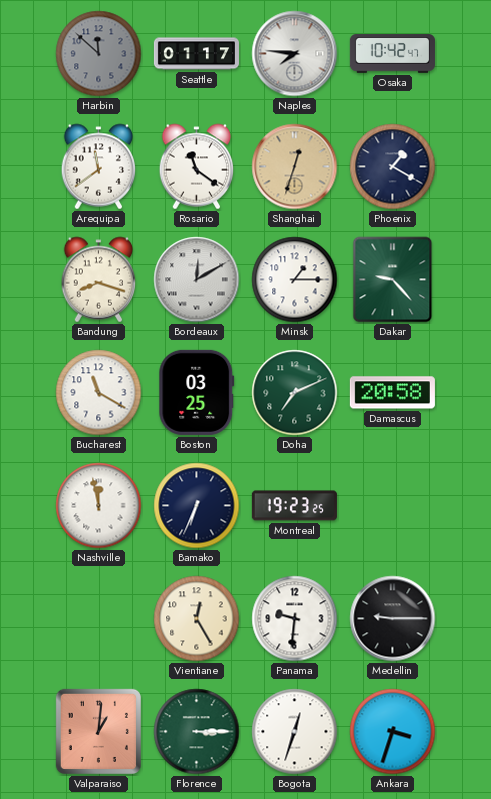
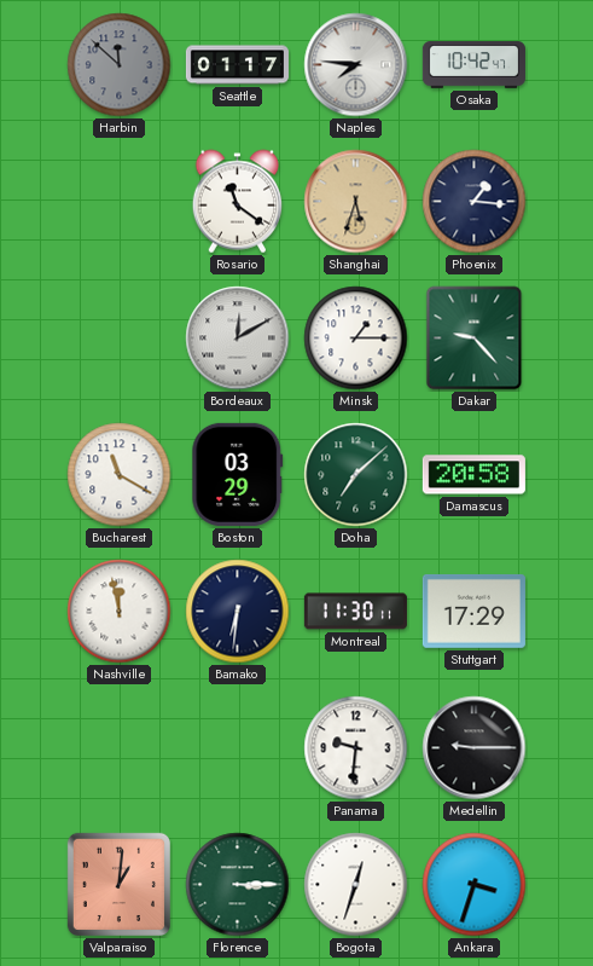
Arequipa: 11:39 -> none (99, 167)
Shanghai: 12:33 -> 5:33 (356, 202)
Phoenix: 1:20 -> 1:16 (475, 202)
Bandung: 8:18 -> none (99, 280)
Boston: 03:25 -> 03:29 (238, 474)
Doha: 7:11 -> 7:08 (356, 475)
Bamako: 6:34 -> 6:31 (238, 612)
Montreal: 19:23 -> 11:30 (355, 612)
Stuttgart: none -> 17:29 (473, 611)
Vientiane: 12:25 -> none (197, 619)
